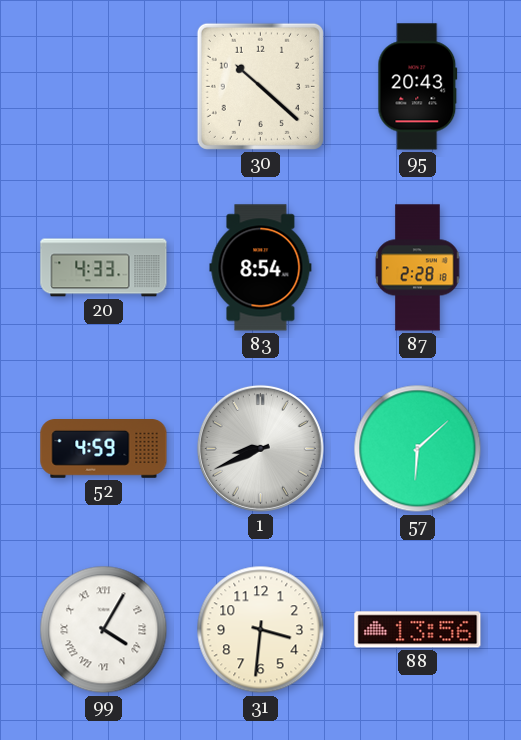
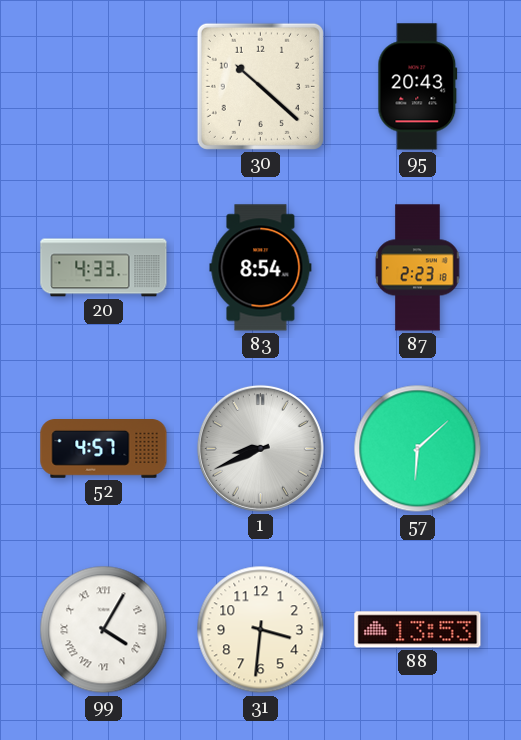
87: 2:28 -> 2:23 (418, 268)
52: 4:59 -> 4:57 (104, 449)
88: 13:56 -> 13:53 (418, 630)
